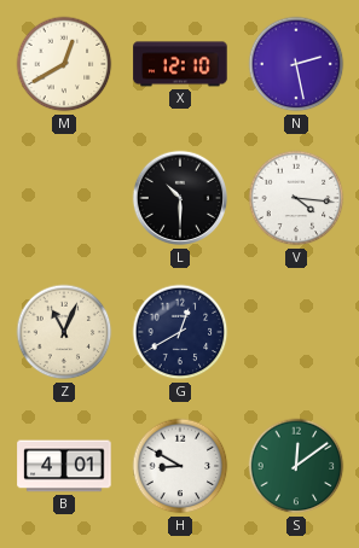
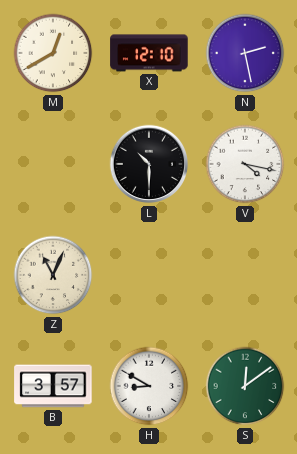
V: 4:16 -> 4:17 (245, 164)
G: 12:40 -> none (180, 332)
B: 4:01 -> 3:57 (53, 386)
